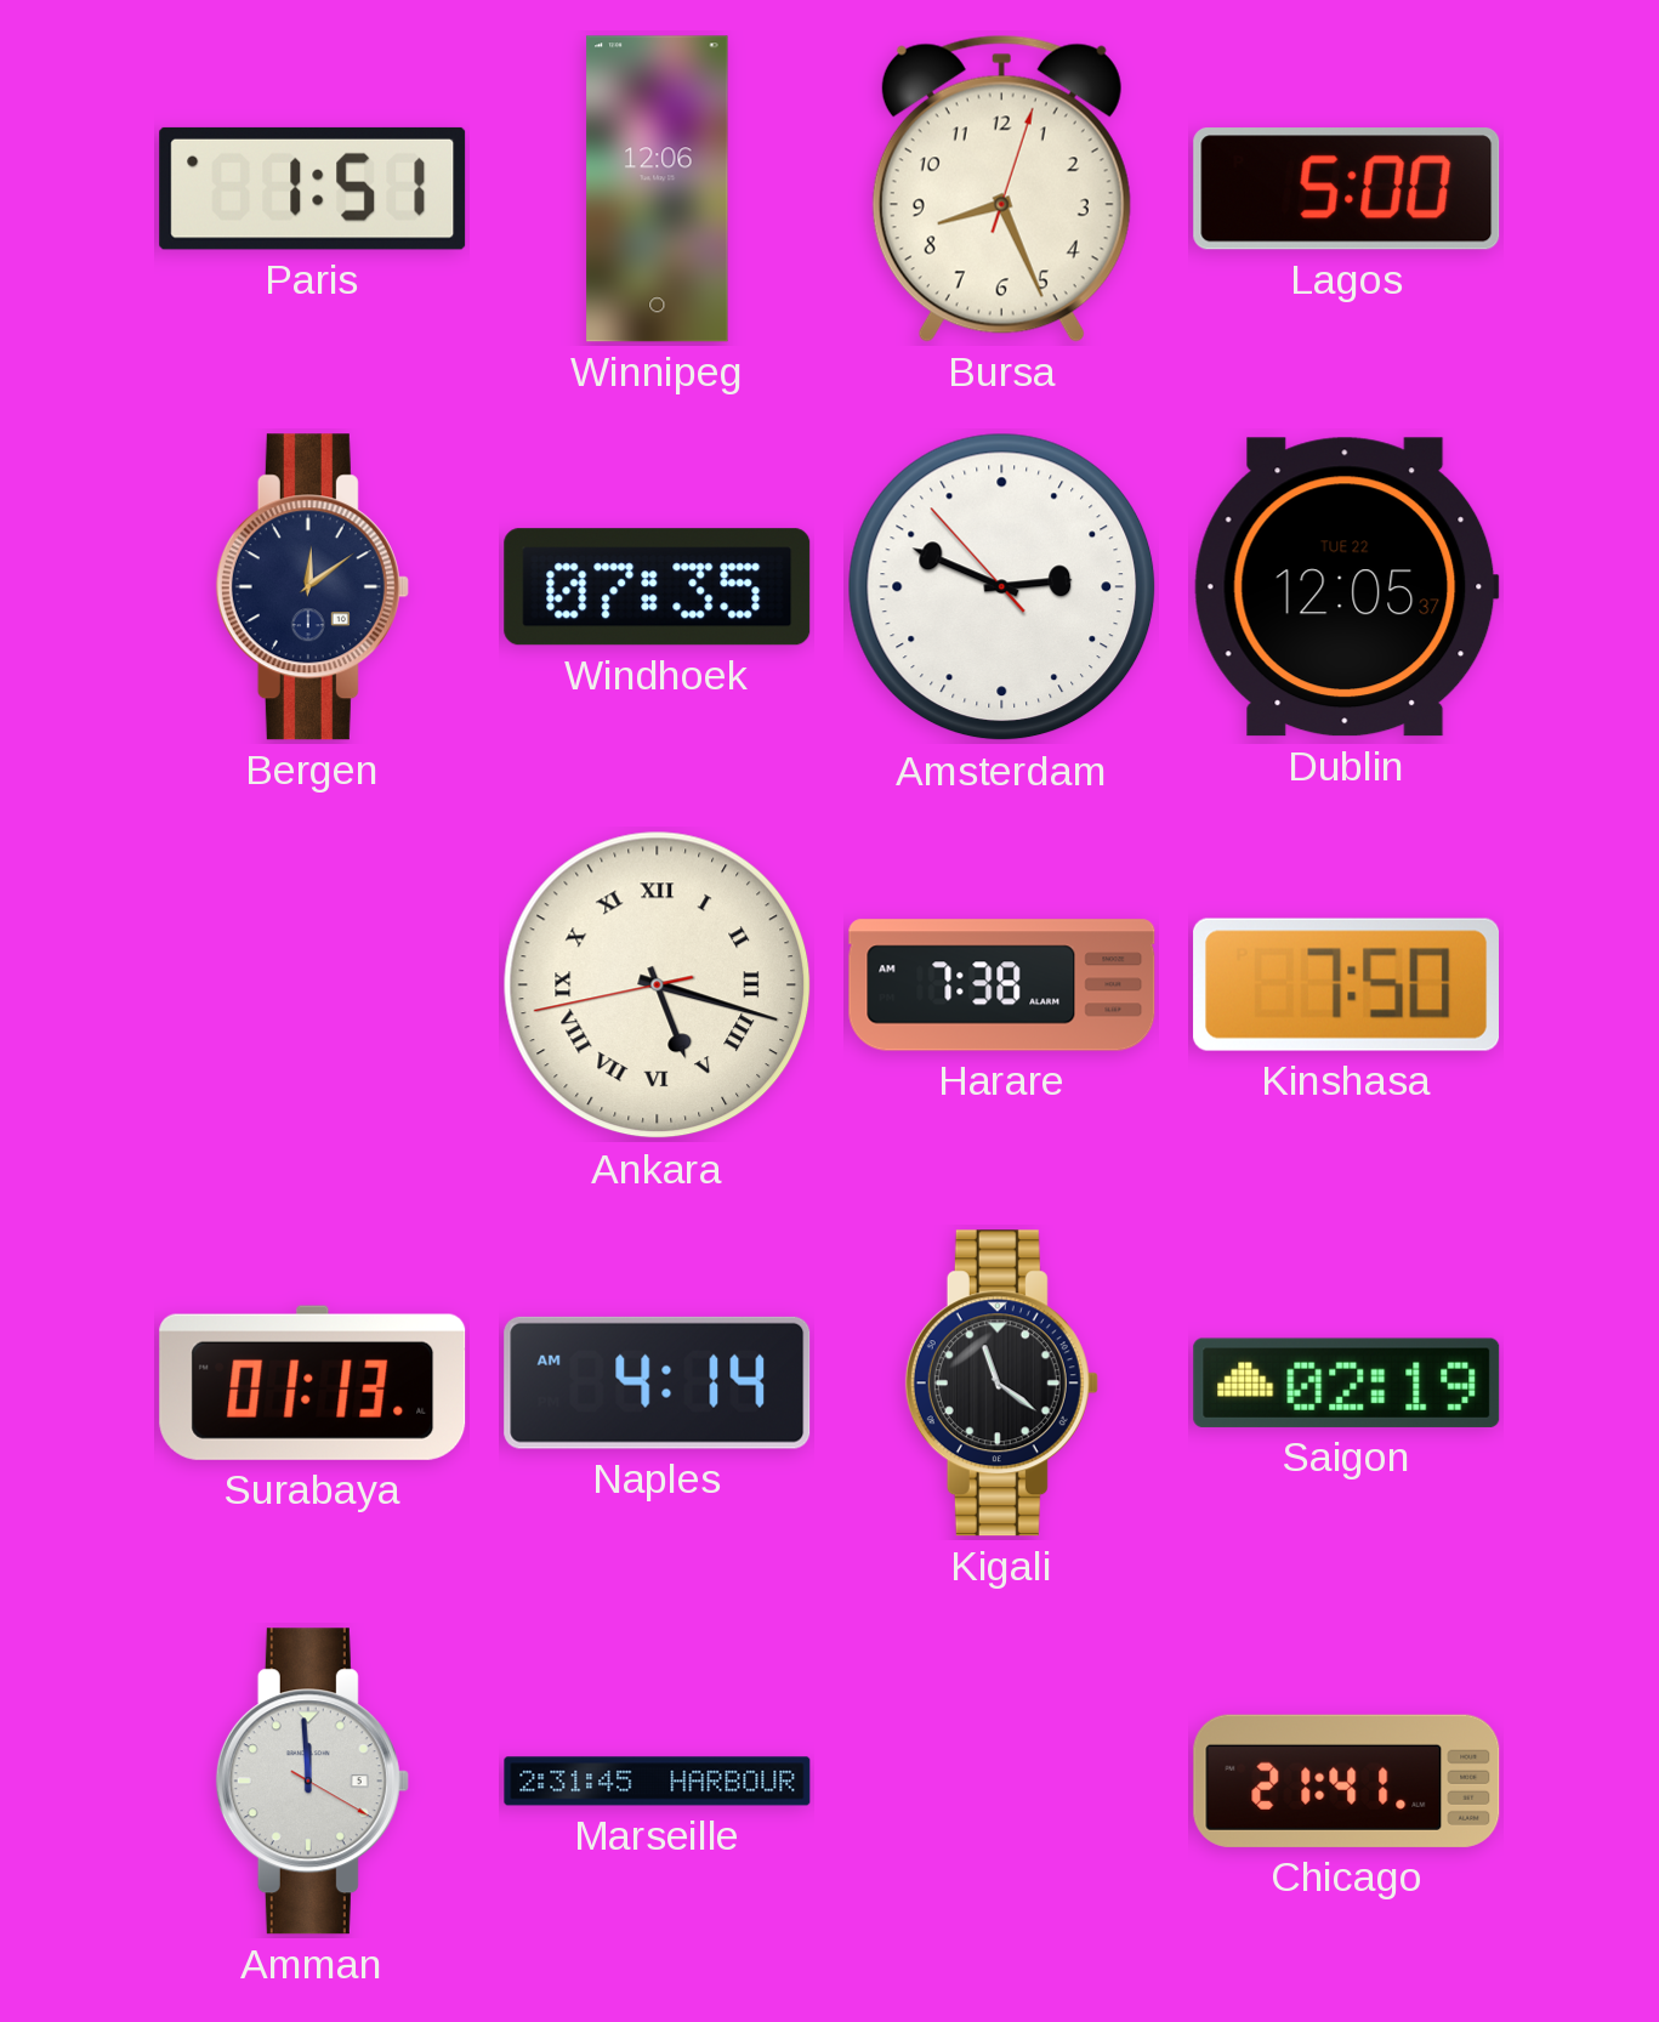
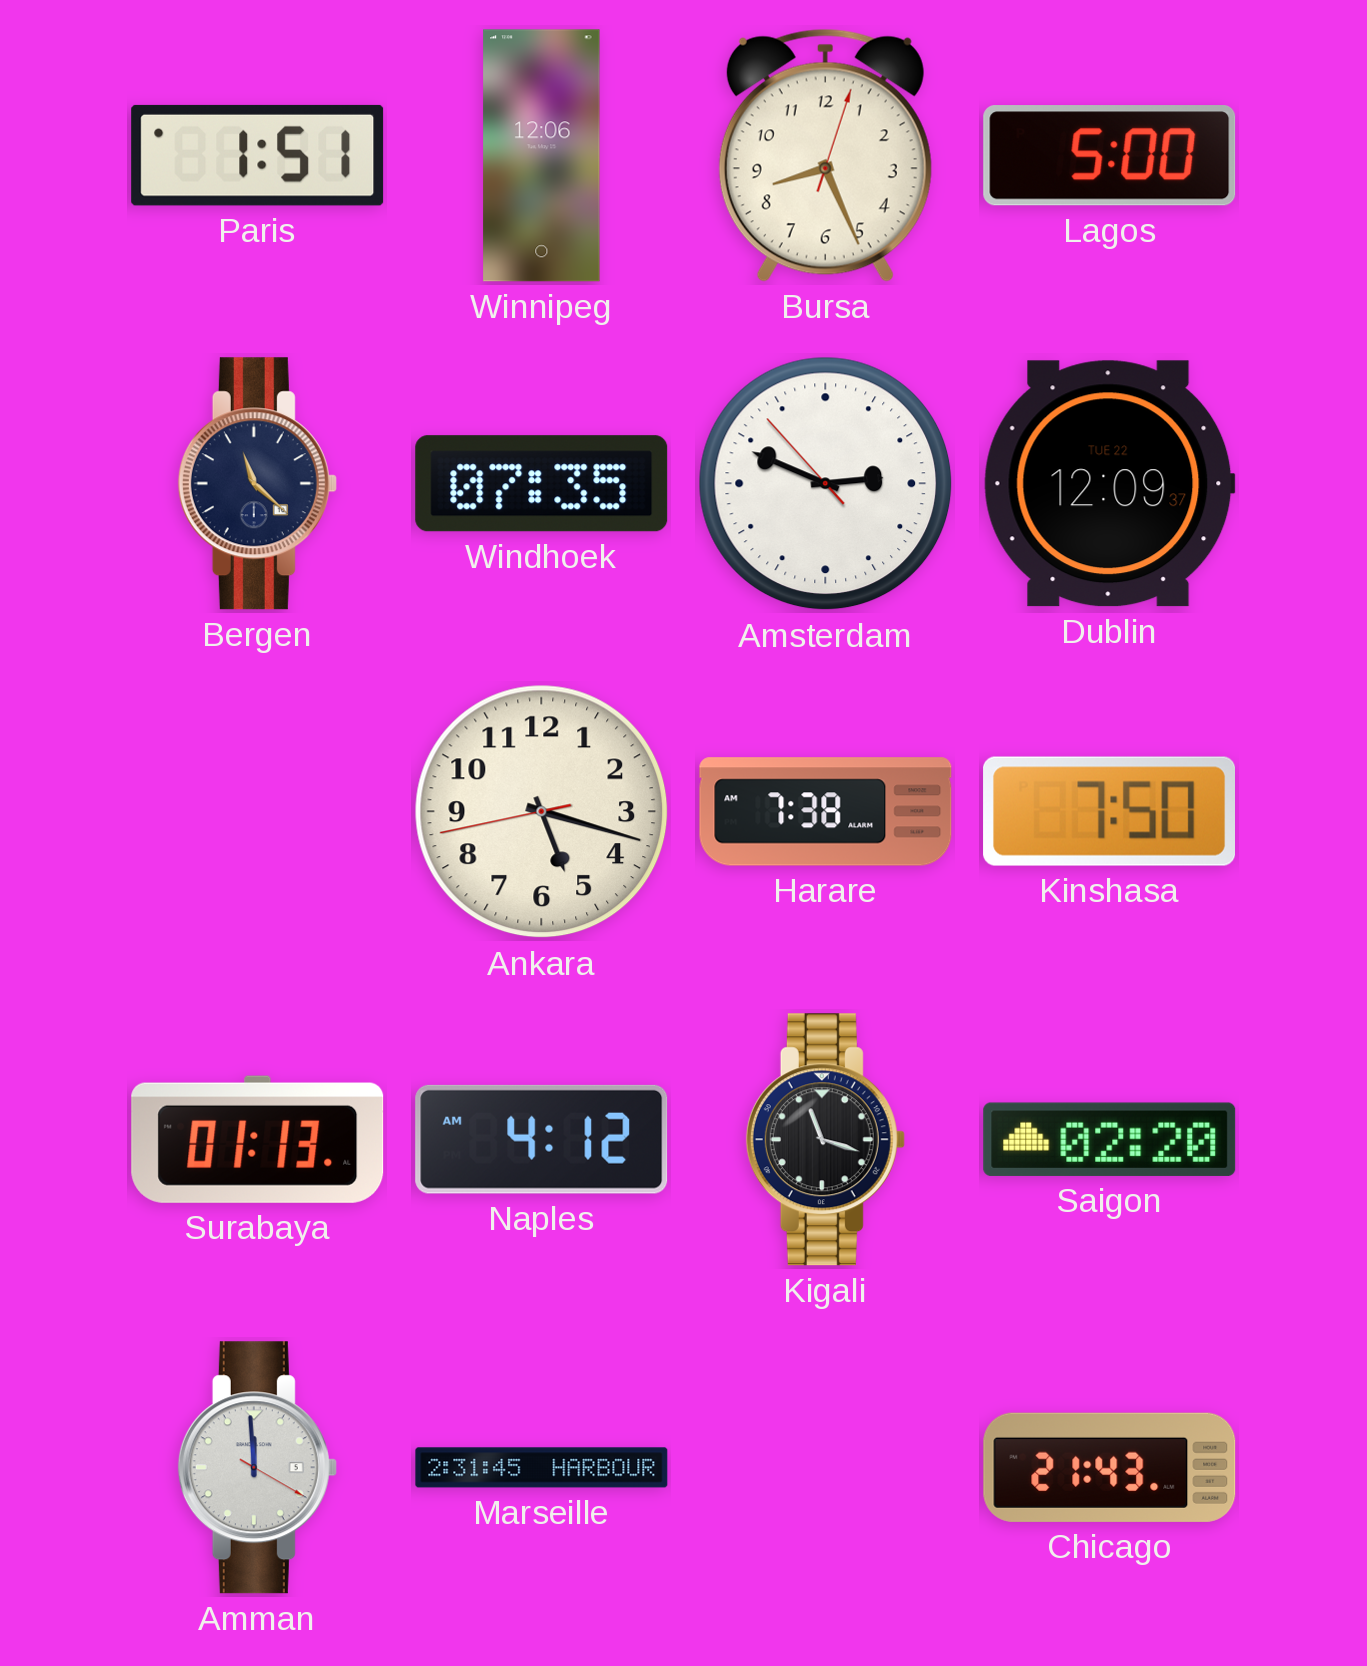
Bergen: 12:09 -> 11:22 (257, 484)
Dublin: 12:05 -> 12:09 (1109, 484)
Ankara numerals: Roman -> Arabic (542, 812)
Naples: 4:14 -> 4:12 (542, 1139)
Kigali: 11:21 -> 11:18 (825, 1140)
Saigon: 02:19 -> 02:20 (1110, 1139)
Chicago: 21:41 -> 21:43 (1110, 1467)
